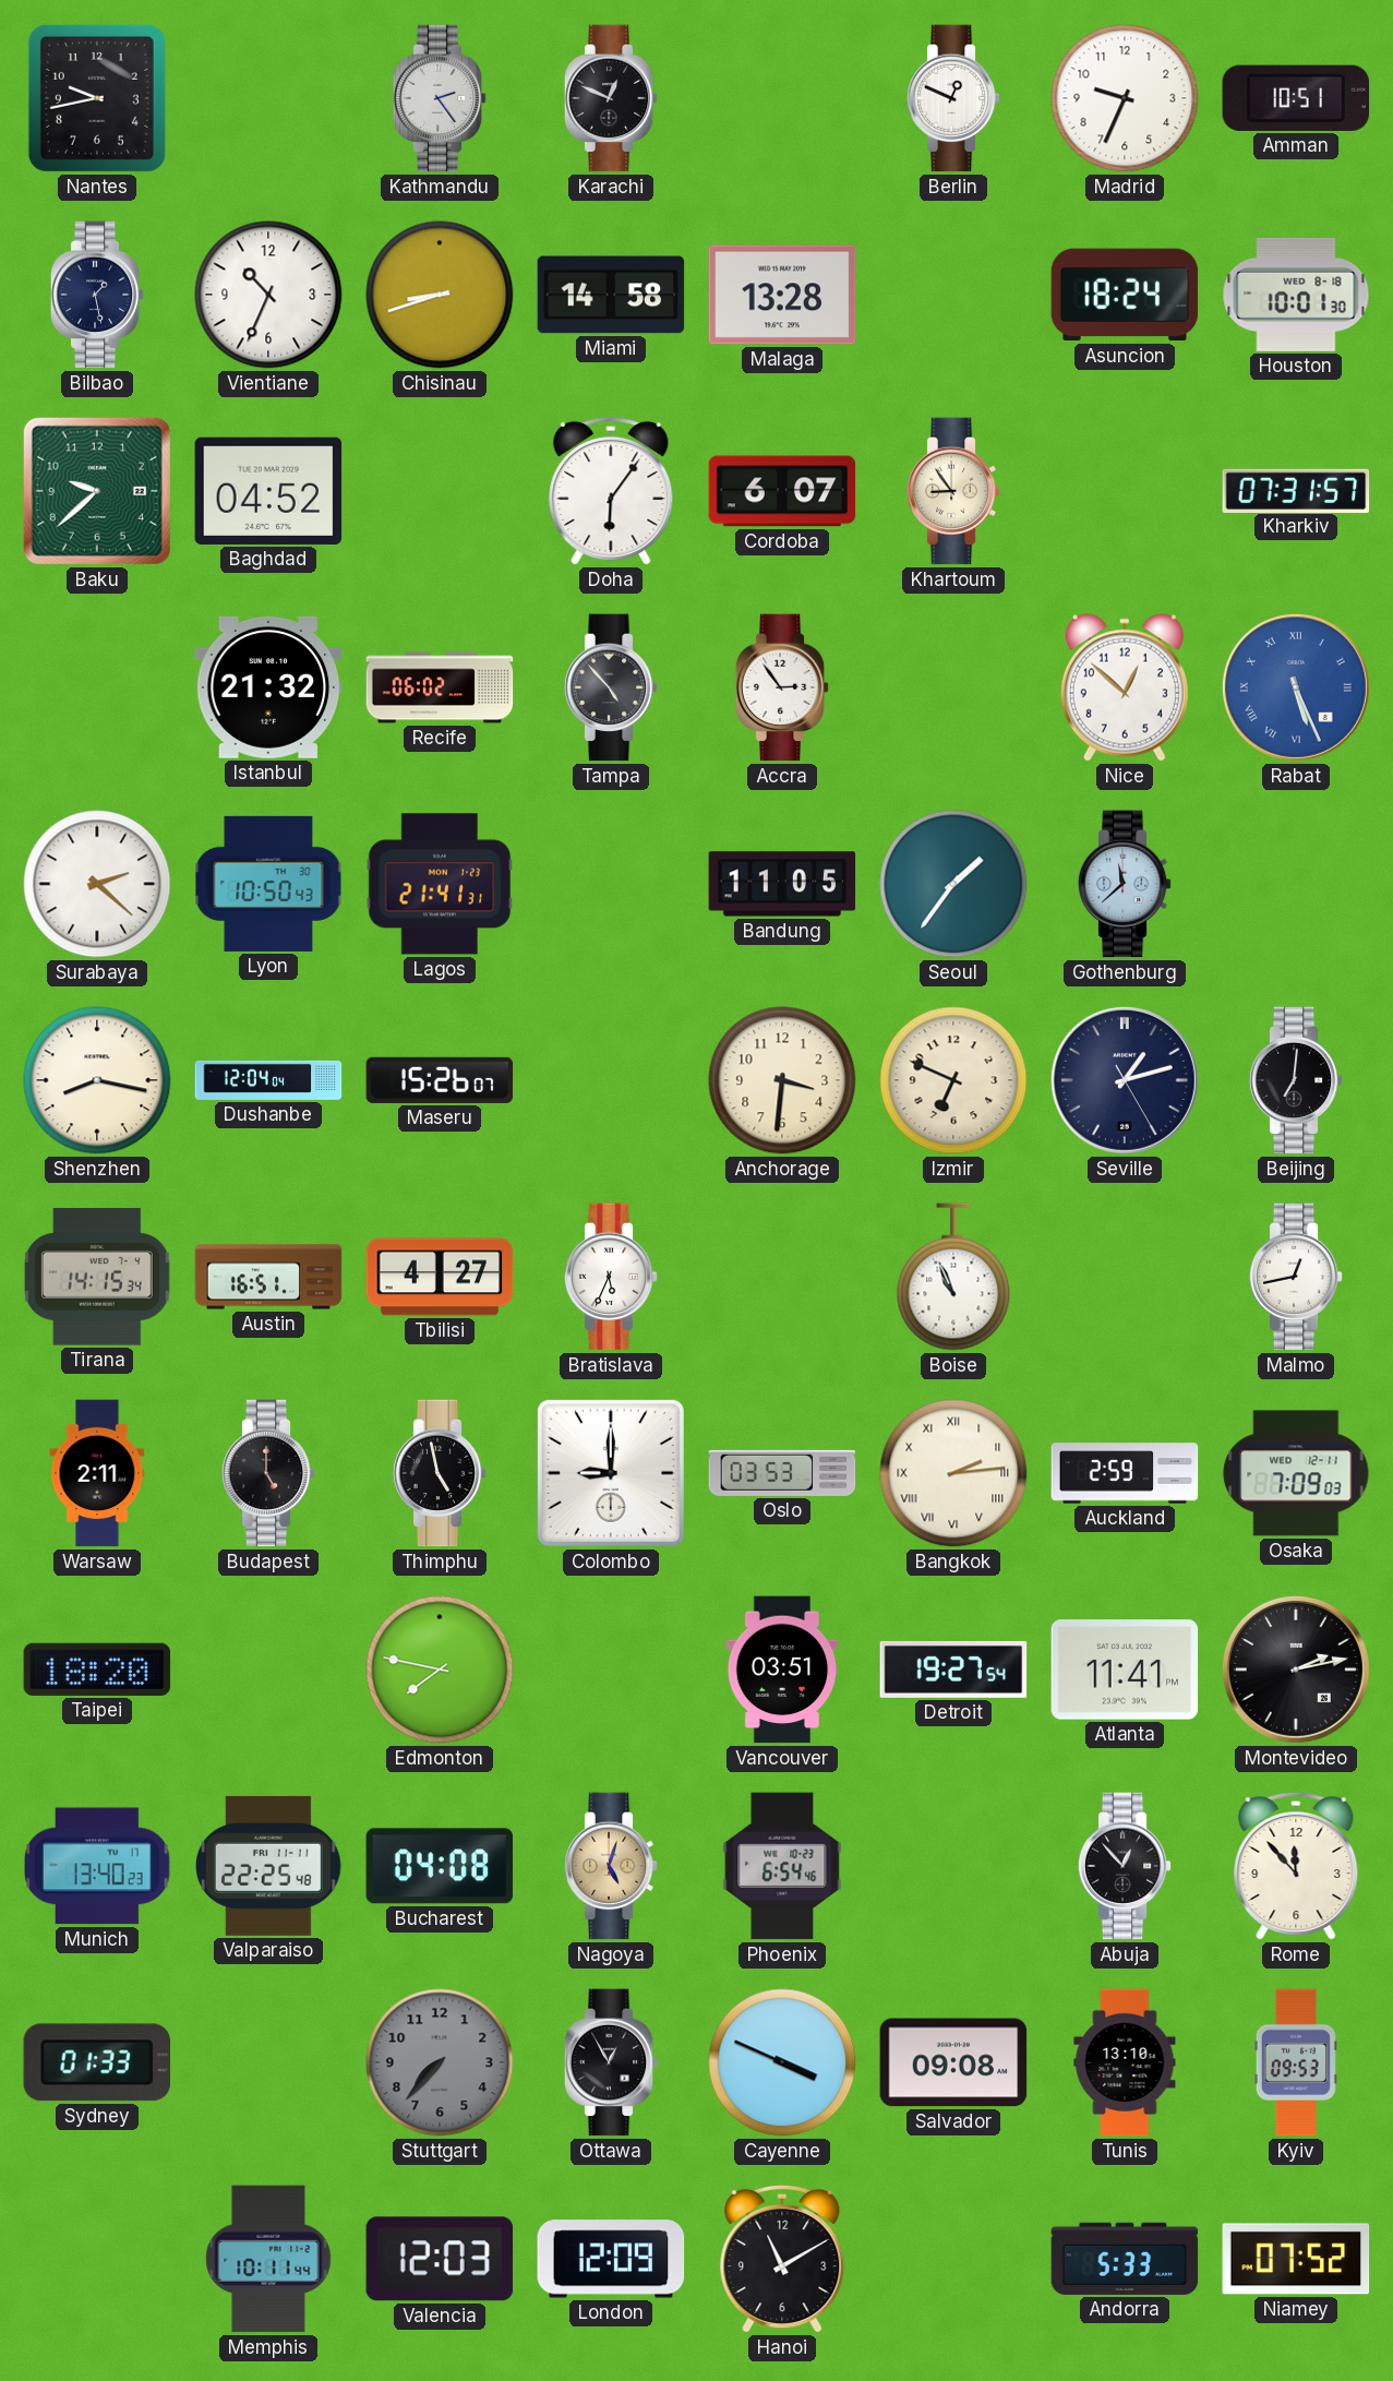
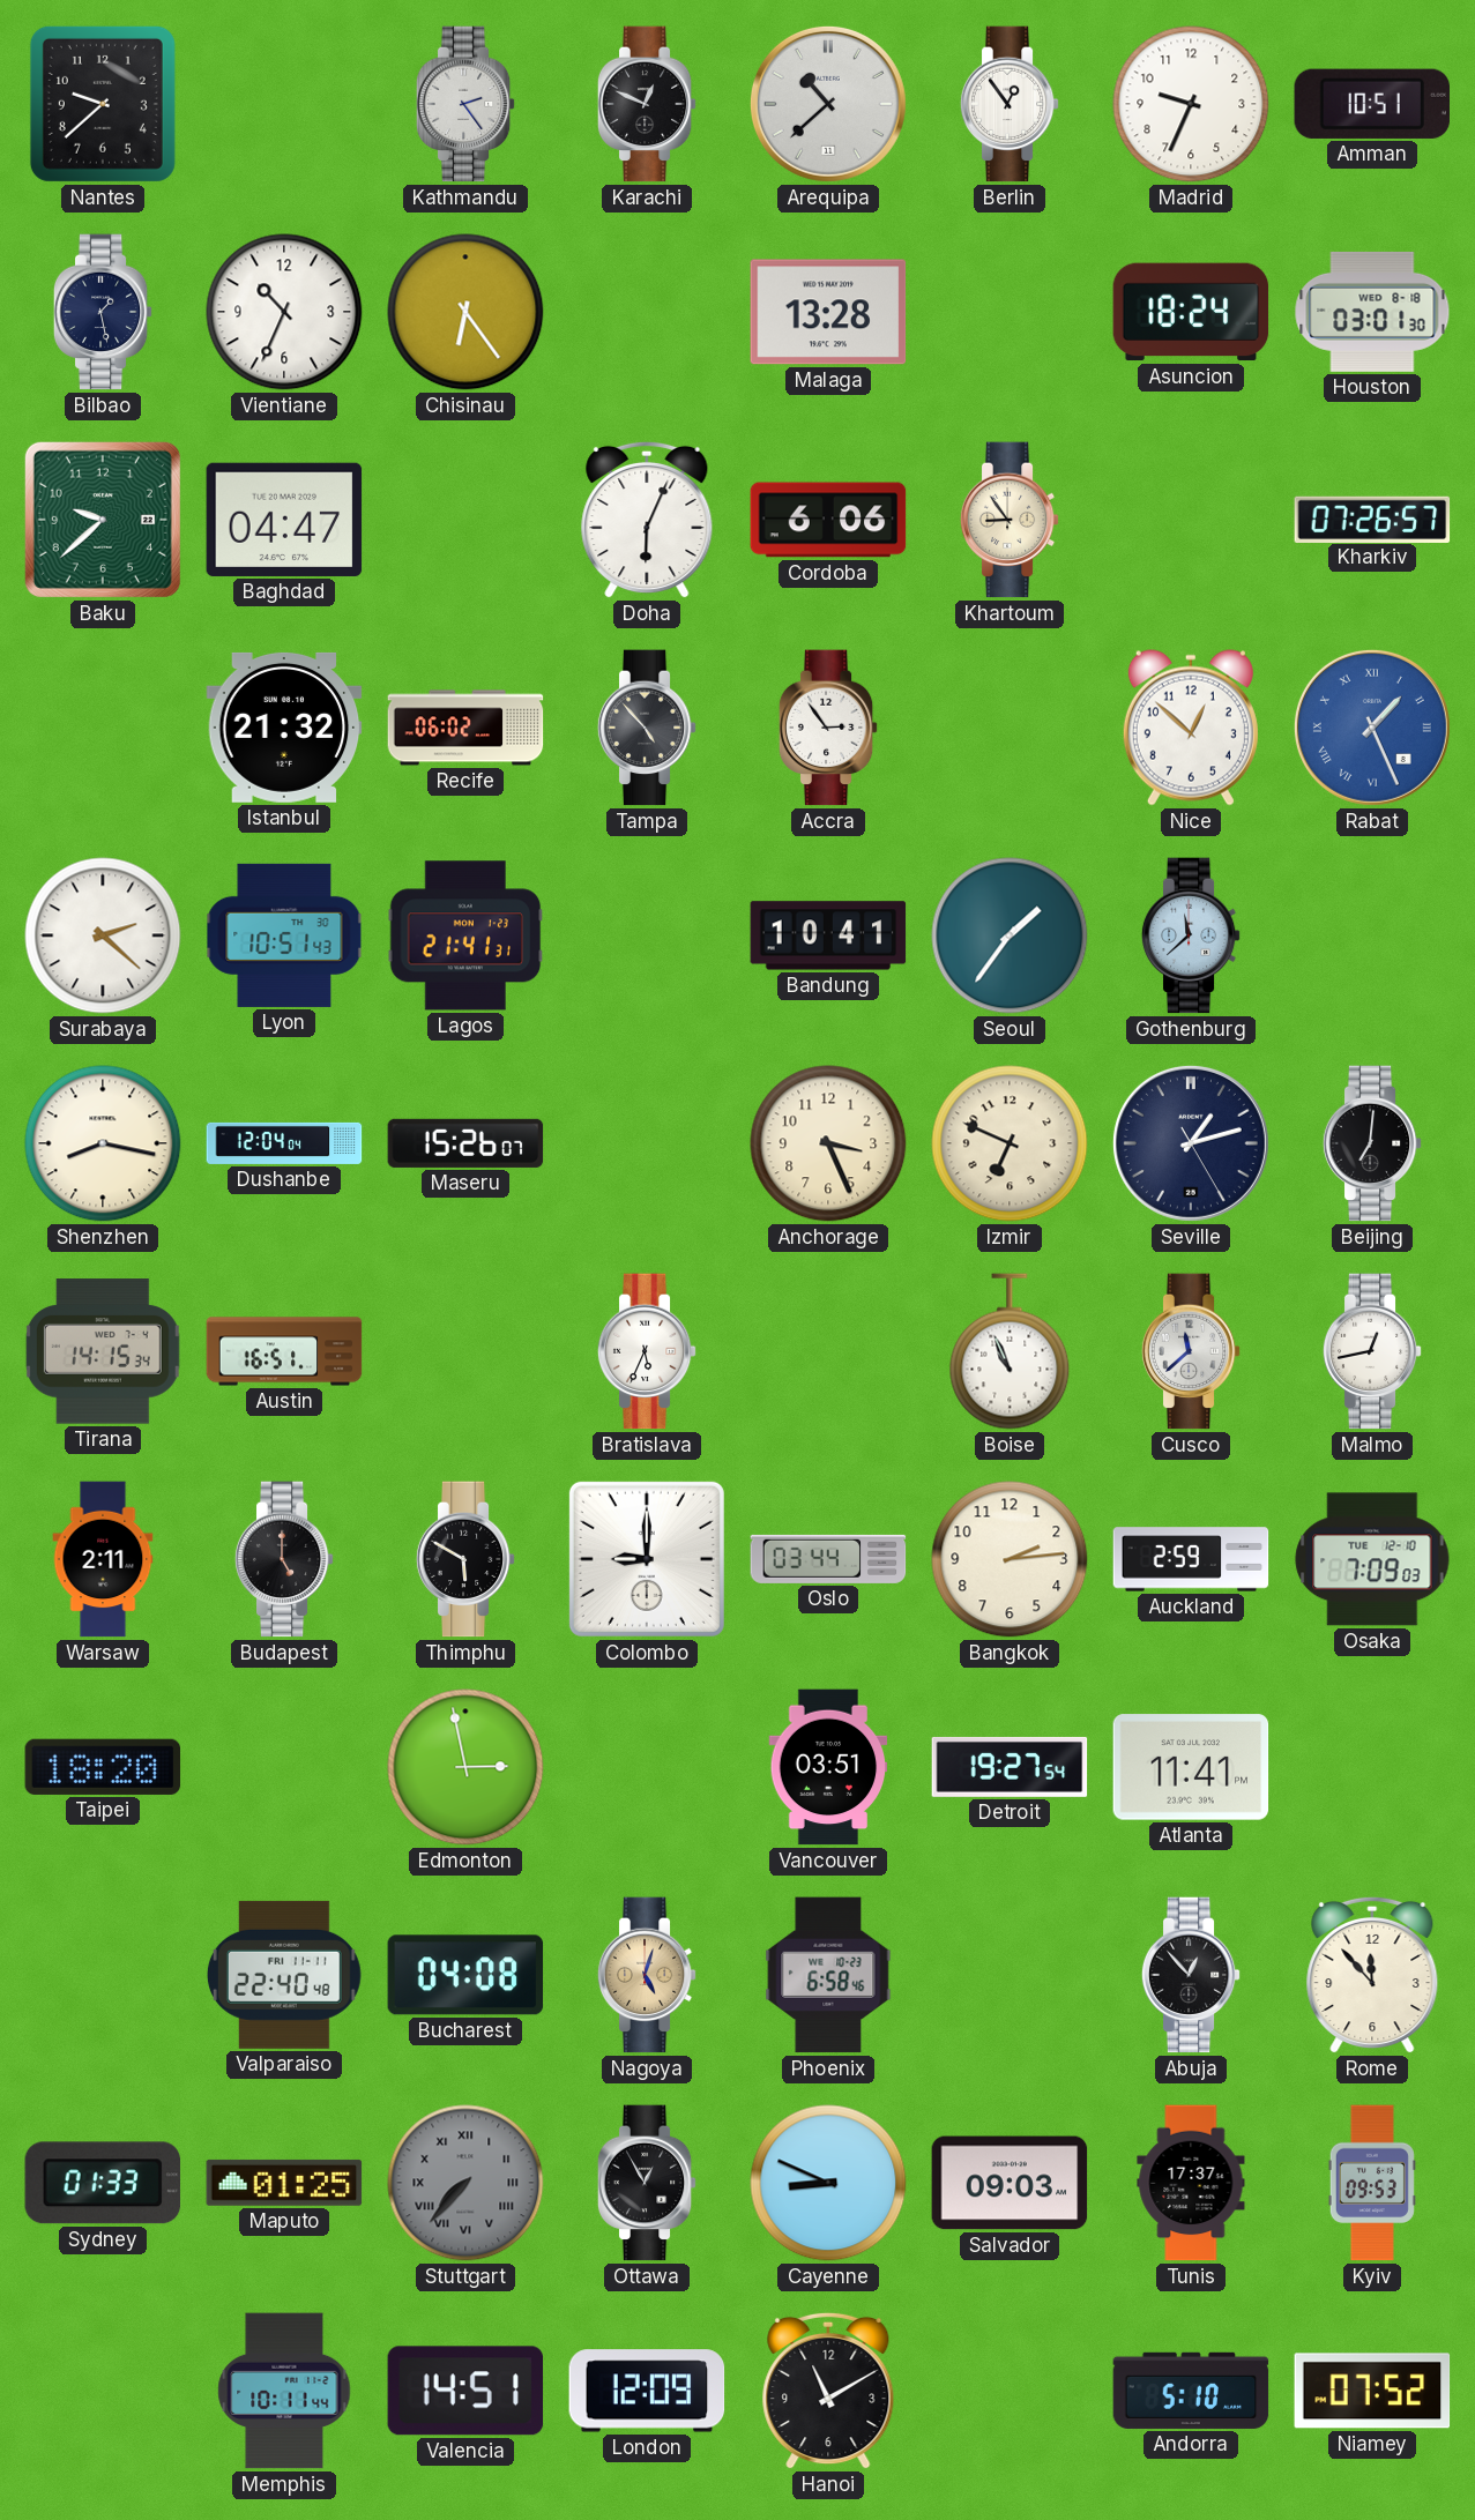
Nantes: 9:43 -> 9:38 (103, 104)
Arequipa: none -> 10:38 (828, 104)
Berlin: 12:49 -> 12:54 (1010, 104)
Chisinau: 8:42 -> 6:24 (465, 312)
Miami: 14:58 -> none (611, 295)
Houston: 10:01 -> 03:01 (1372, 312)
Baghdad: 04:52 -> 04:47 (284, 520)
Doha: 6:06 -> 6:04 (647, 520)
Cordoba: 6:07 -> 6:06 (828, 520)
Kharkiv: 07:31 -> 07:26 (1372, 519)
Rabat: 5:26 -> 1:26 (1372, 728)
Lyon: 10:50 -> 10:51 (284, 935)
Bandung: 11:05 -> 10:41 (828, 935)
Anchorage: 3:31 -> 3:26 (828, 1143)
Tbilisi: 4:27 -> none (440, 1277)
Cusco: none -> 11:38 (1191, 1351)
Thimphu: 4:58 -> 5:50 (465, 1559)
Oslo: 03:53 -> 03:44 (828, 1559)
Bangkok numerals: Roman -> Arabic (1010, 1559)
Osaka date: WED 12-11 -> TUE 12-10 (1372, 1559)
Edmonton: 7:47 -> 2:58 (465, 1767)
Montevideo: 2:13 -> none (1296, 1670)
Munich: 13:40 -> none (98, 1866)
Valparaiso: 22:25 -> 22:40 (284, 1975)
Phoenix: 6:54 -> 6:58 (828, 1975)
Maputo: none -> 01:25 (284, 2183)
Stuttgart numerals: Arabic -> Roman (465, 2183)
Cayenne: 3:49 -> 8:49 (828, 2183)
Salvador: 09:08 -> 09:03 (1010, 2183)
Tunis: 13:10 -> 17:37 (1191, 2183)
Valencia: 12:03 -> 14:51 (465, 2391)
Andorra: 5:33 -> 5:10 (1191, 2391)
